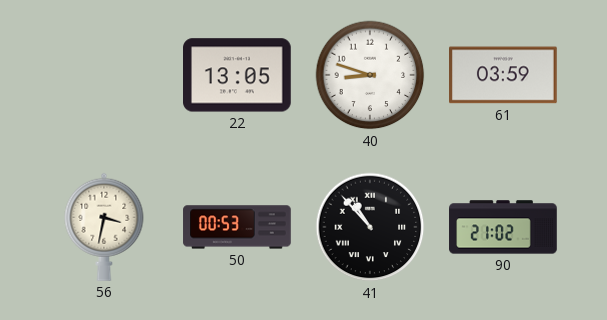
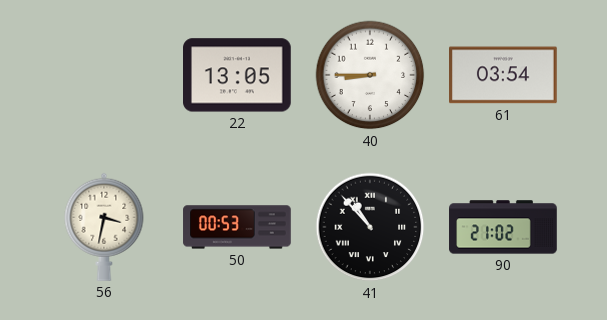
40: 8:48 -> 8:45 (370, 75)
61: 03:59 -> 03:54 (504, 75)
